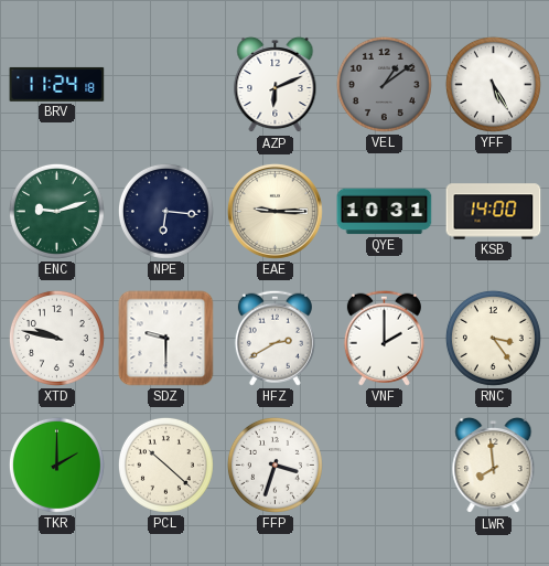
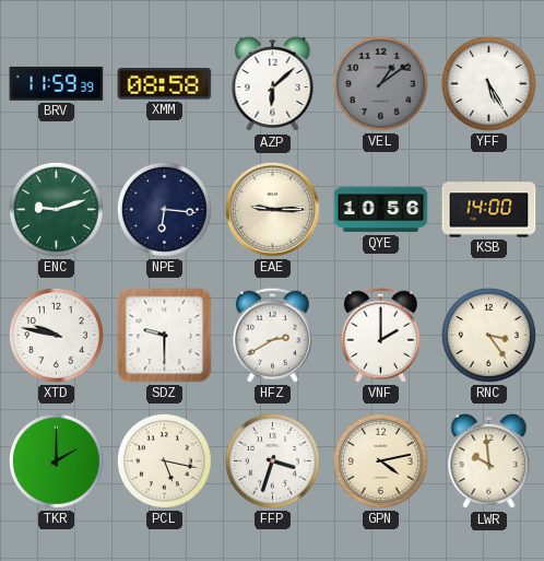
BRV: 11:24 -> 11:59 (57, 83)
XMM: none -> 08:58 (165, 84)
AZP: 6:11 -> 6:08 (273, 84)
QYE: 10:31 -> 10:56 (381, 210)
PCL: 10:22 -> 5:17 (164, 460)
GPN: none -> 4:13 (380, 460)
LWR: 7:59 -> 9:59 (489, 461)
